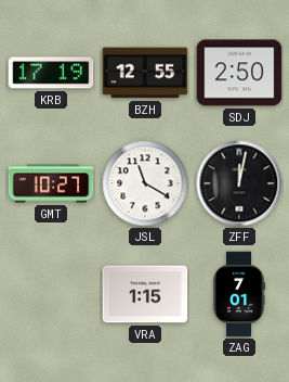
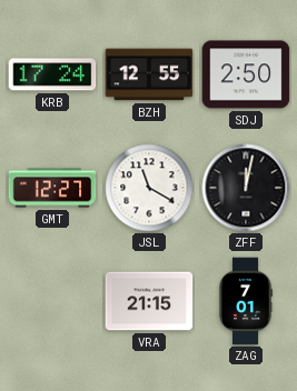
KRB: 17:19 -> 17:24 (52, 74)
GMT: 10:27 -> 12:27 (52, 188)
VRA: 1:15 -> 21:15 (149, 301)
